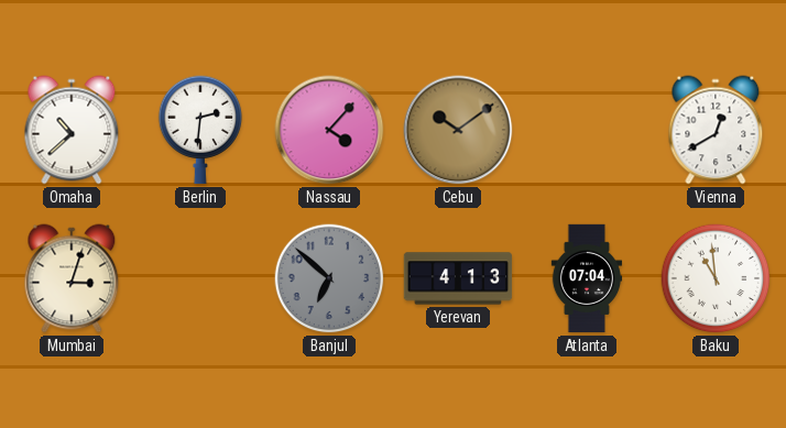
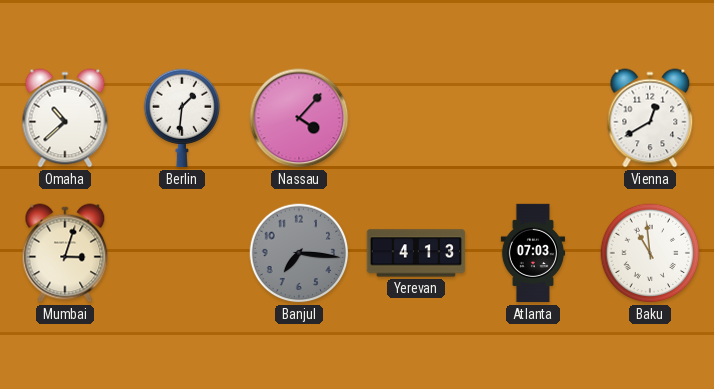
Berlin: 2:31 -> 1:31 (182, 118)
Cebu: 10:09 -> none (458, 130)
Banjul: 6:52 -> 7:16 (299, 253)
Atlanta: 07:04 -> 07:03 (533, 253)
